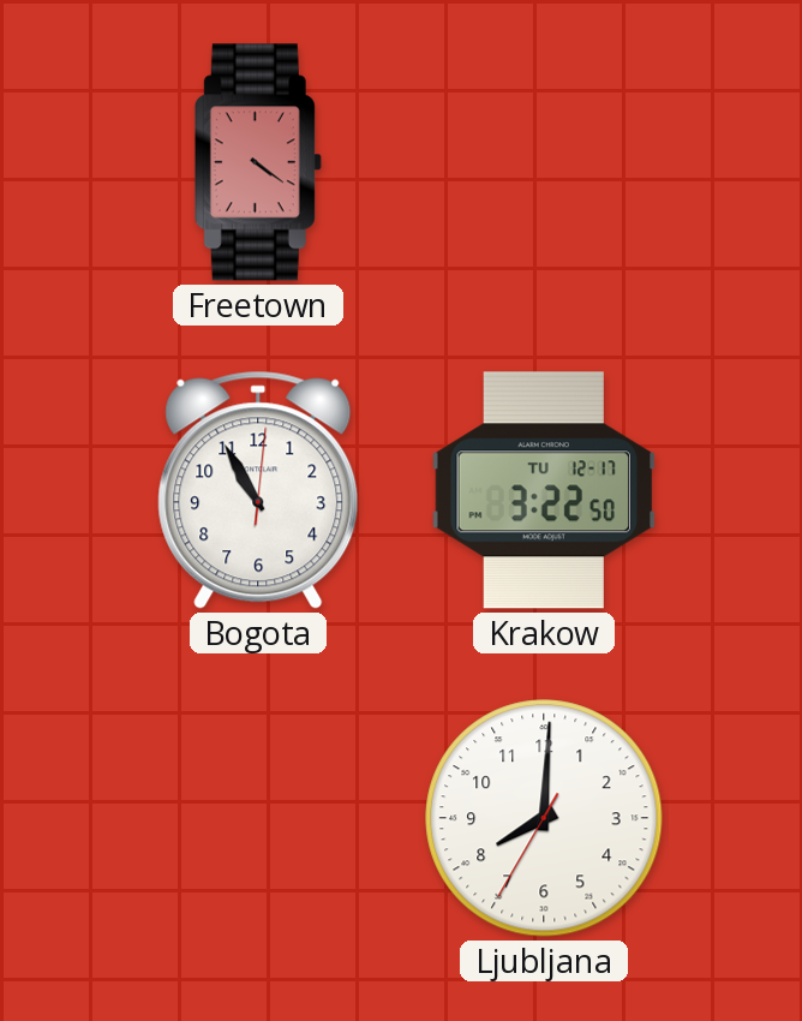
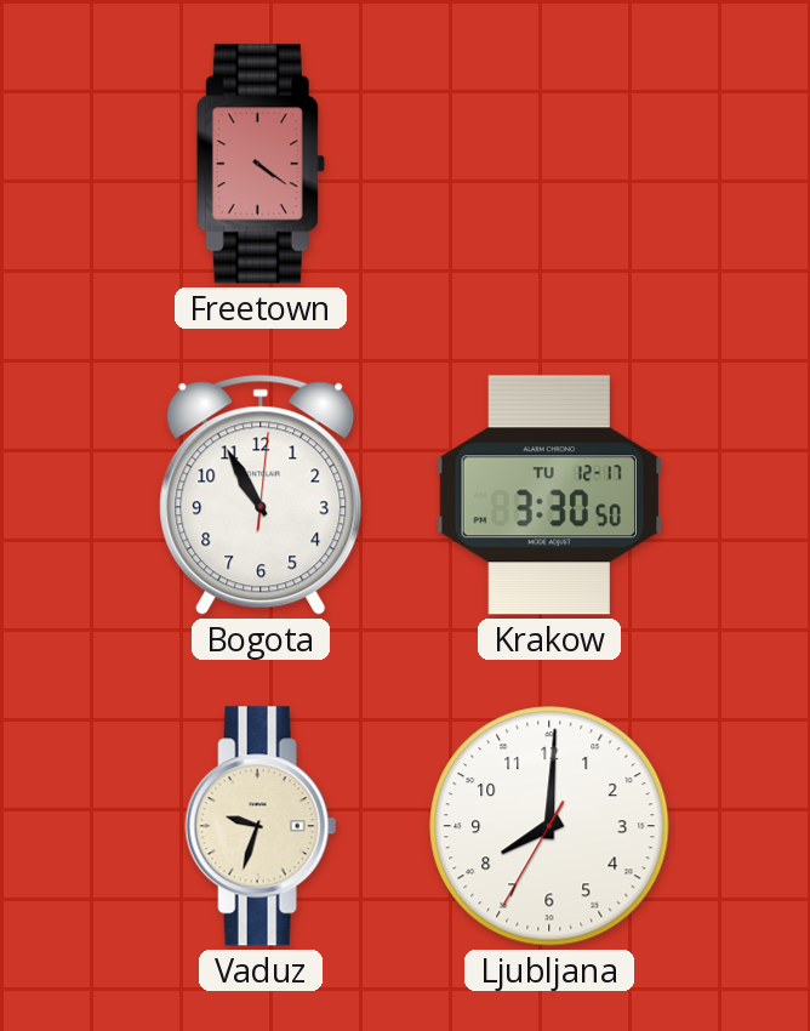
Krakow: 3:22 -> 3:30 (549, 495)
Vaduz: none -> 9:33 (261, 826)
